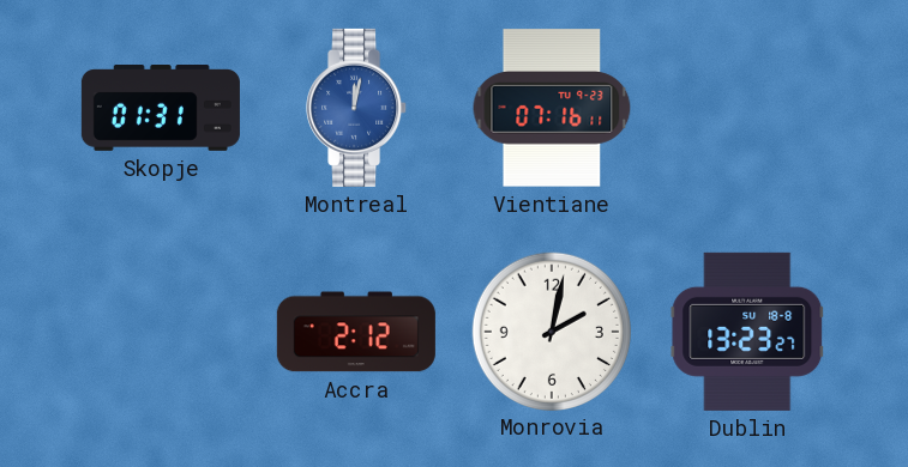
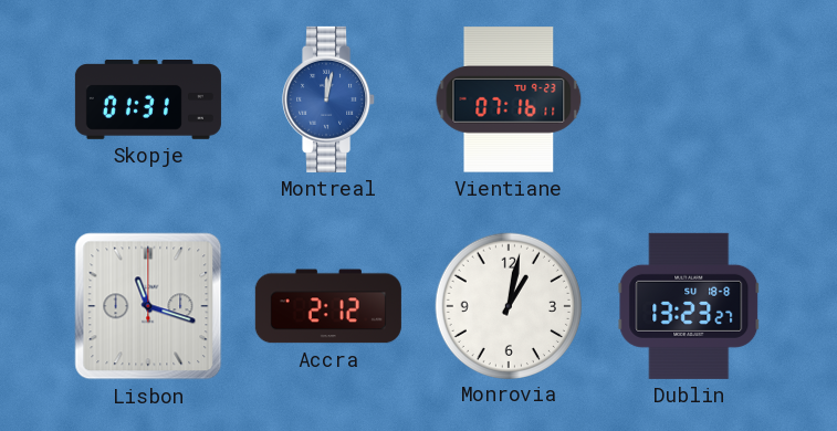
Lisbon: none -> 11:18 (148, 306)
Monrovia: 2:02 -> 1:02 (508, 305)
